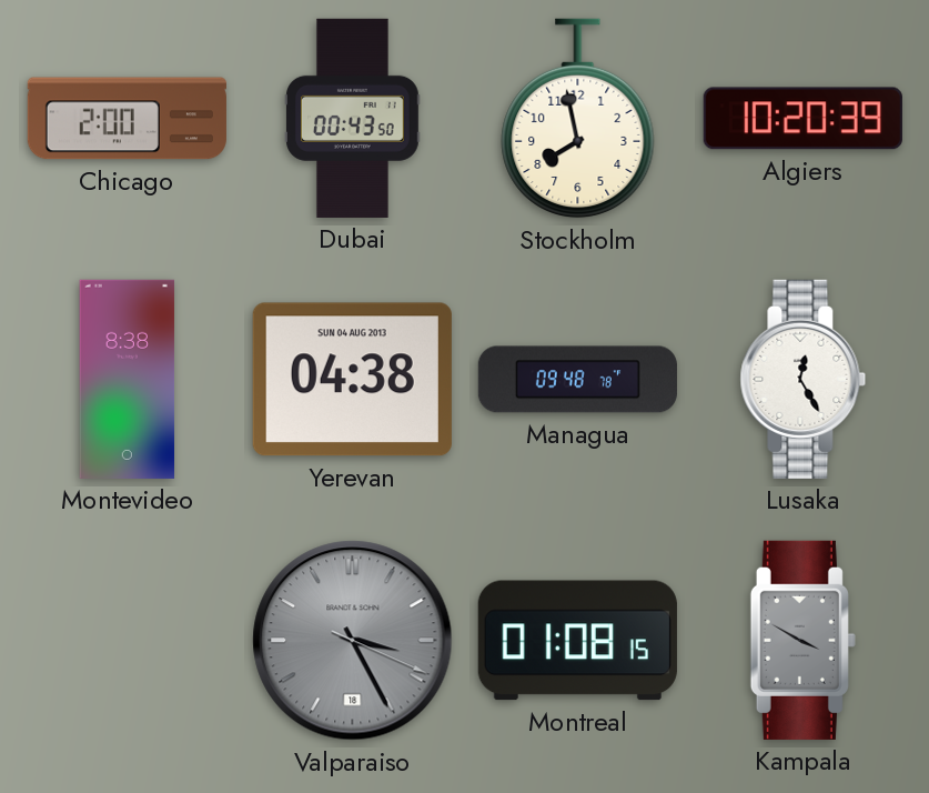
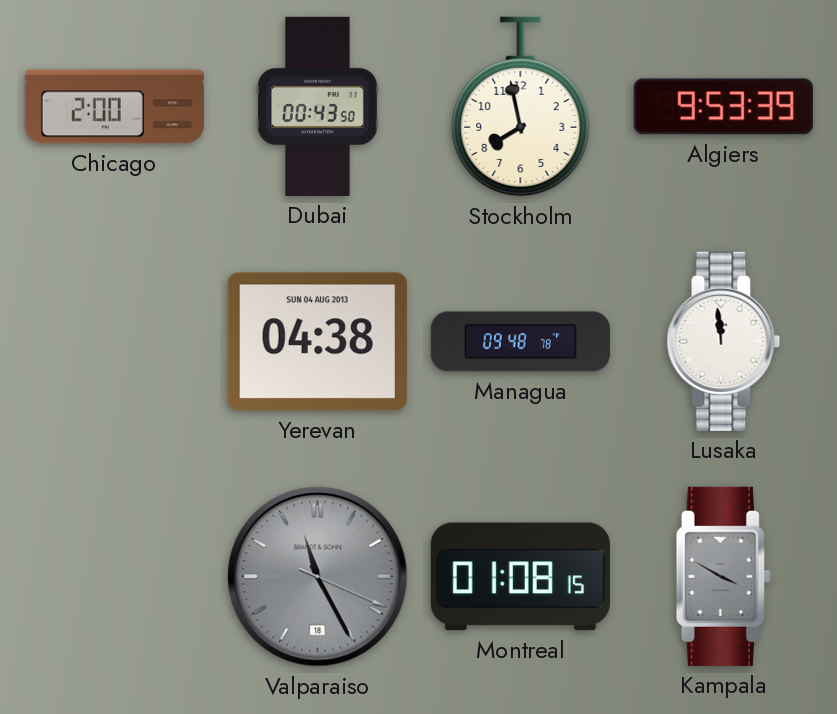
Algiers: 10:20 -> 9:53 (723, 107)
Montevideo: 8:38 -> none (128, 379)
Lusaka: 12:25 -> 11:59 (724, 341)
Valparaiso: 3:25 -> 11:25 (318, 577)
